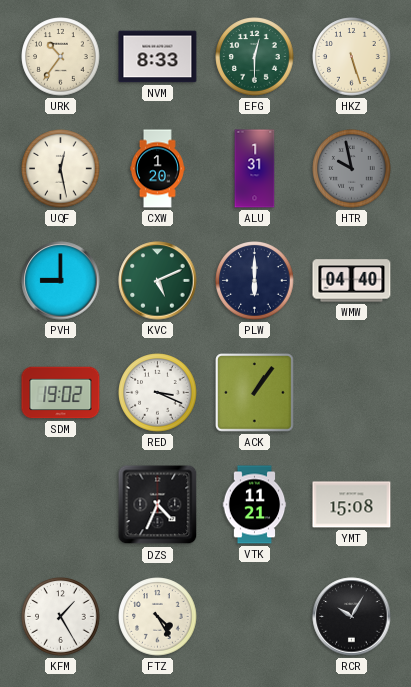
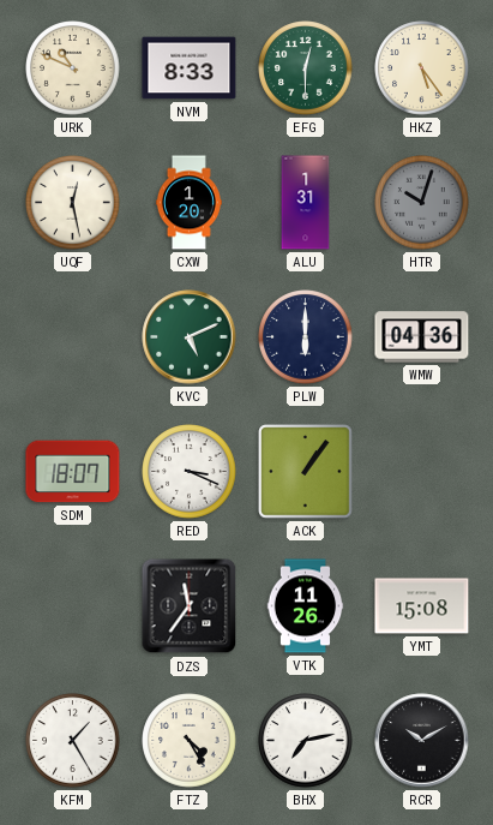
URK: 10:36 -> 10:49 (73, 68)
HKZ: 5:27 -> 5:24 (422, 68)
HTR: 9:58 -> 10:03 (422, 203)
PVH: 9:00 -> none (61, 281)
WMW: 04:40 -> 04:36 (422, 337)
SDM: 19:02 -> 18:07 (73, 472)
DZS: 4:34 -> 11:36 (190, 606)
VTK: 11:21 -> 11:26 (306, 606)
BHX: none -> 7:13 (306, 741)
RCR: 10:05 -> 10:10 (422, 741)
